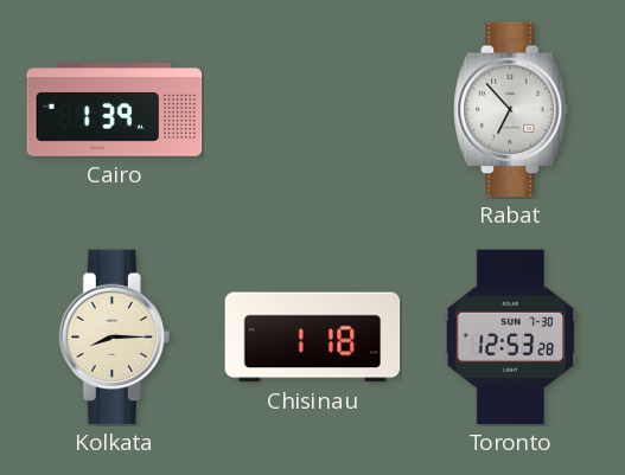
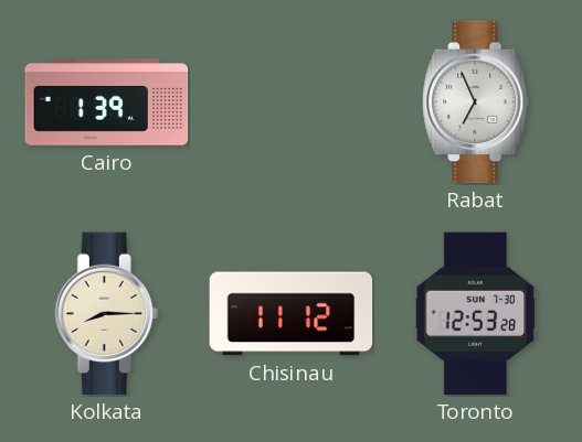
Rabat: 6:53 -> 6:56 (476, 103)
Chisinau: 1:18 -> 11:12 (292, 314)
